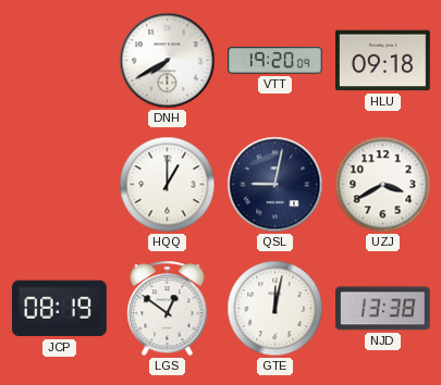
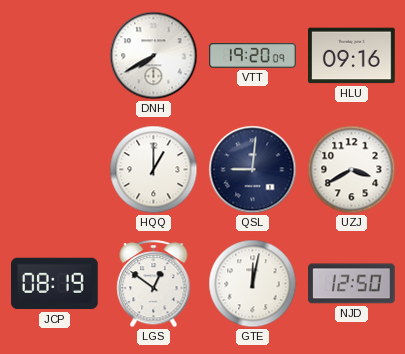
HLU: 09:18 -> 09:16 (352, 56)
QSL: 9:02 -> 9:01 (253, 170)
NJD: 13:38 -> 12:50 (352, 284)
